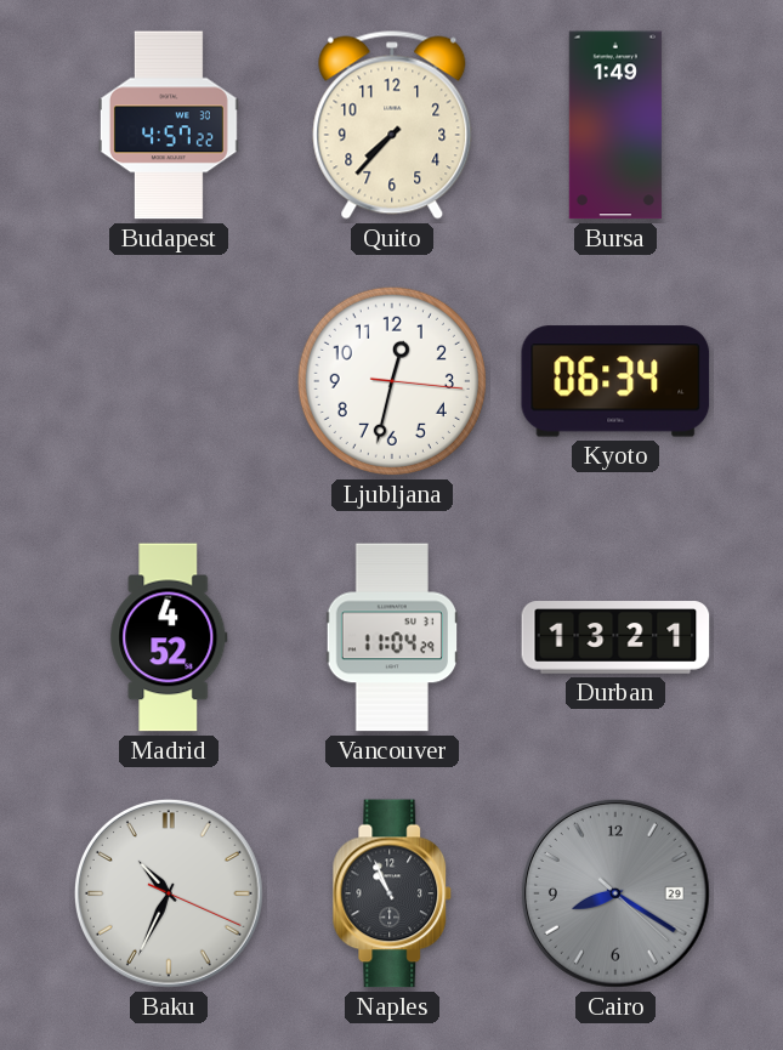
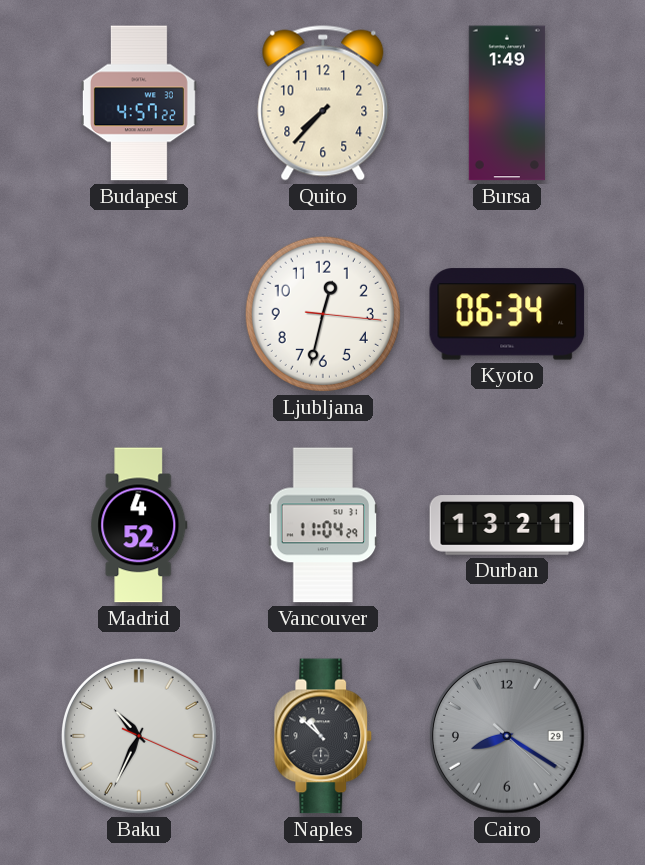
Naples: 10:56 -> 10:52 (323, 736)
